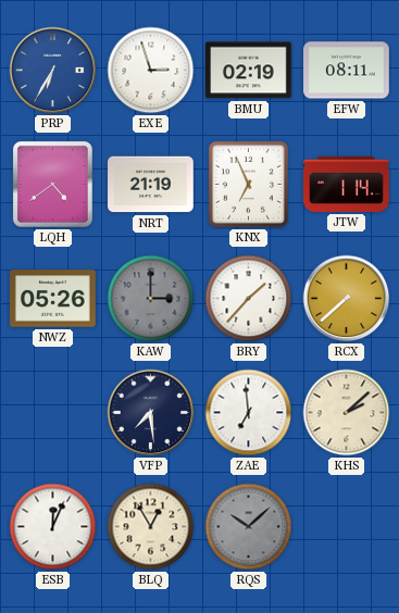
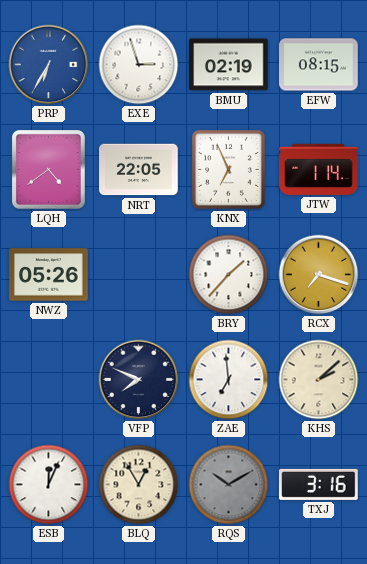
EFW: 08:11 -> 08:15 (319, 65)
NRT: 21:19 -> 22:05 (139, 170)
KAW: 3:00 -> none (151, 299)
RCX: 7:38 -> 7:18 (319, 275)
VFP: 7:29 -> 7:49 (139, 380)
RQS: 10:08 -> 10:10 (229, 485)
TXJ: none -> 3:16 (319, 484)
